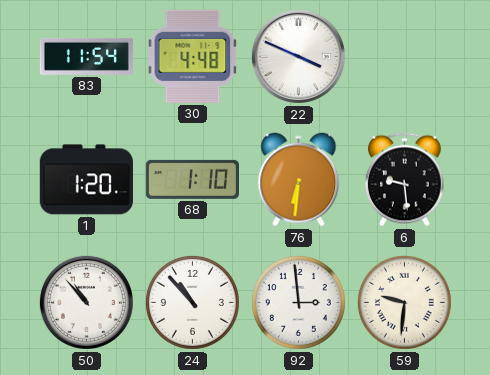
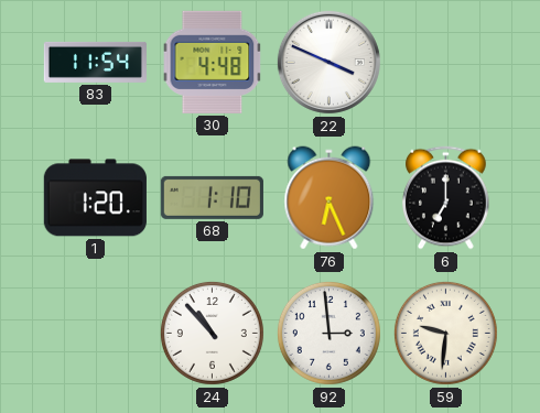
76: 6:31 -> 6:26 (330, 198)
6: 9:29 -> 7:00 (446, 198)
50: 10:53 -> none (86, 302)
